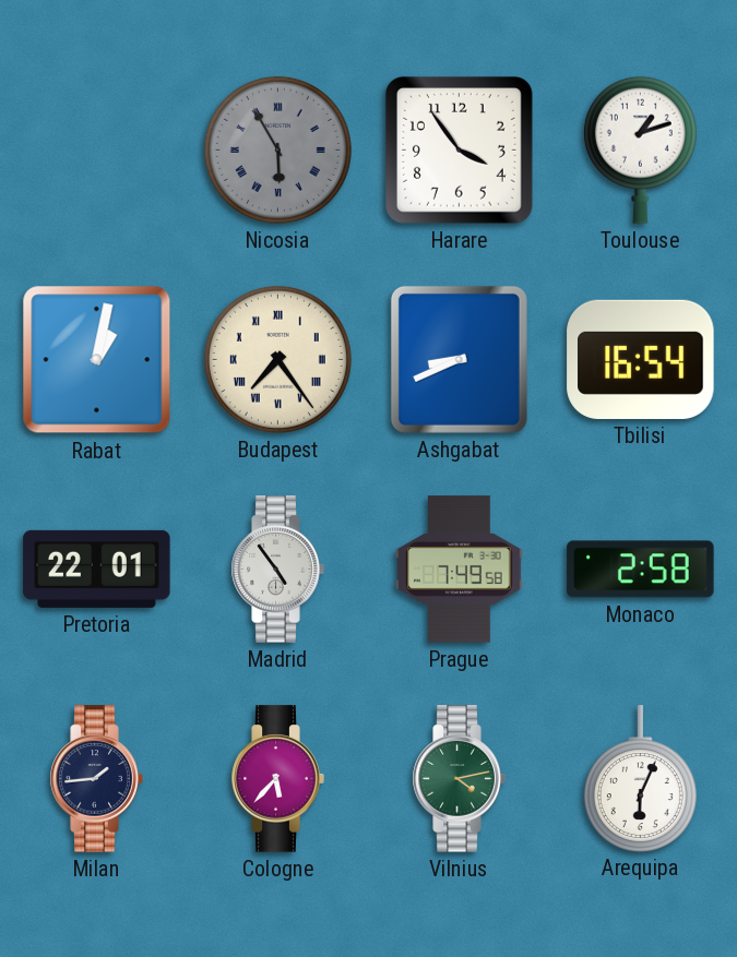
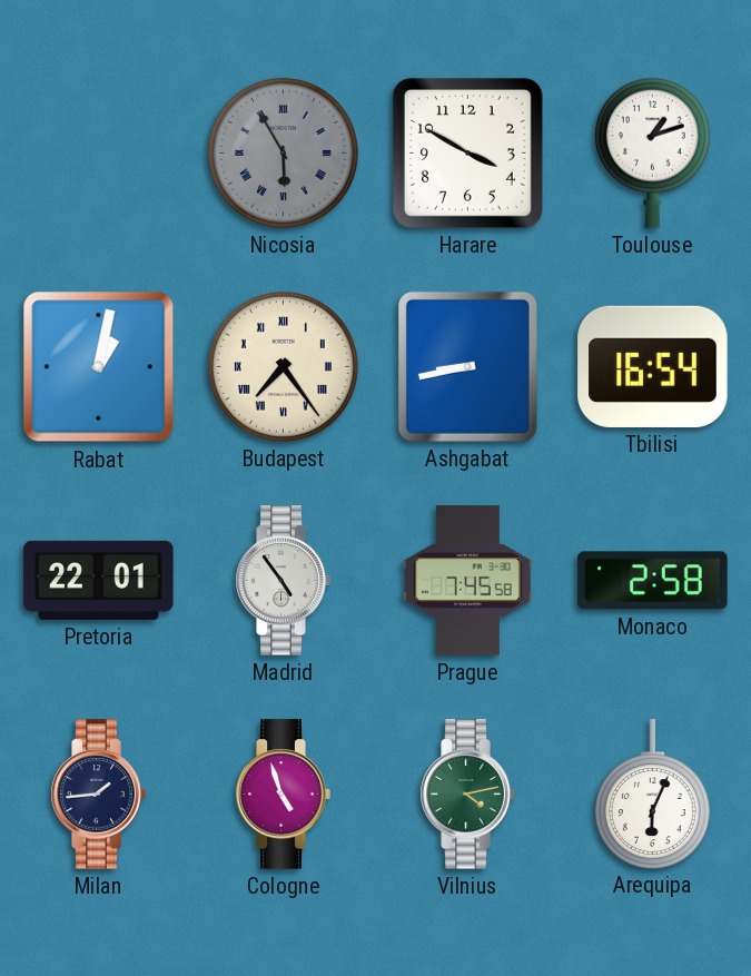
Harare: 3:54 -> 3:50 (468, 154)
Ashgabat: 8:41 -> 8:43 (467, 366)
Prague: 7:49 -> 7:45 (468, 581)
Cologne: 5:37 -> 4:57 (283, 795)
